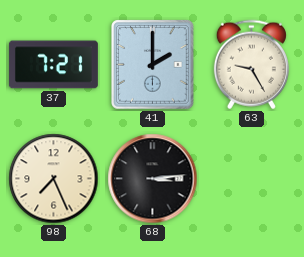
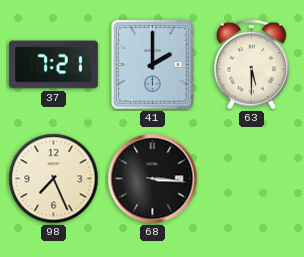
63: 9:25 -> 5:30 (251, 65)
68: 3:14 -> 3:16 (153, 179)
